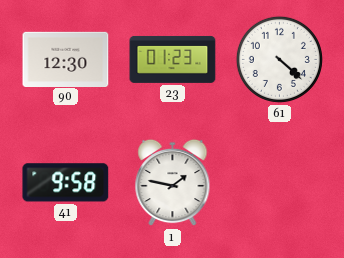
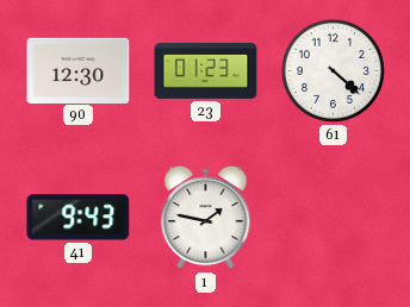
41: 9:58 -> 9:43 (79, 218)
